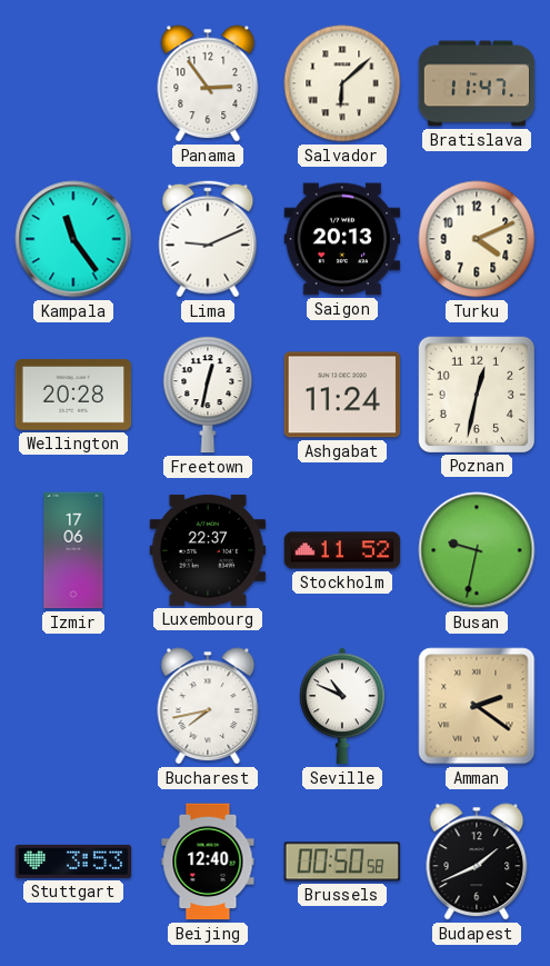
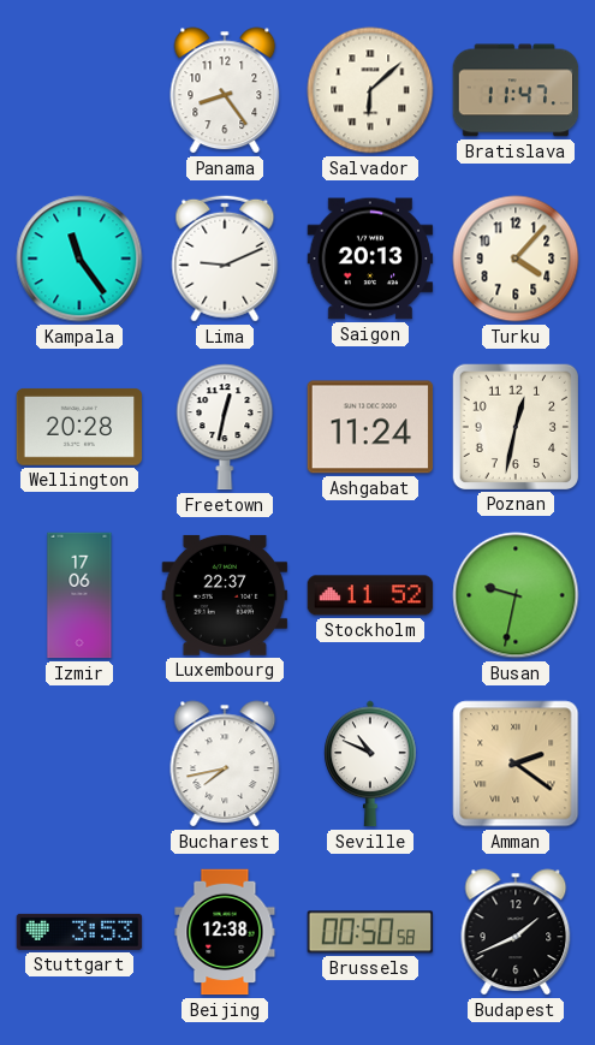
Panama: 2:54 -> 8:24 (225, 90)
Turku: 4:11 -> 4:07 (516, 259)
Beijing: 12:40 -> 12:38 (225, 932)
